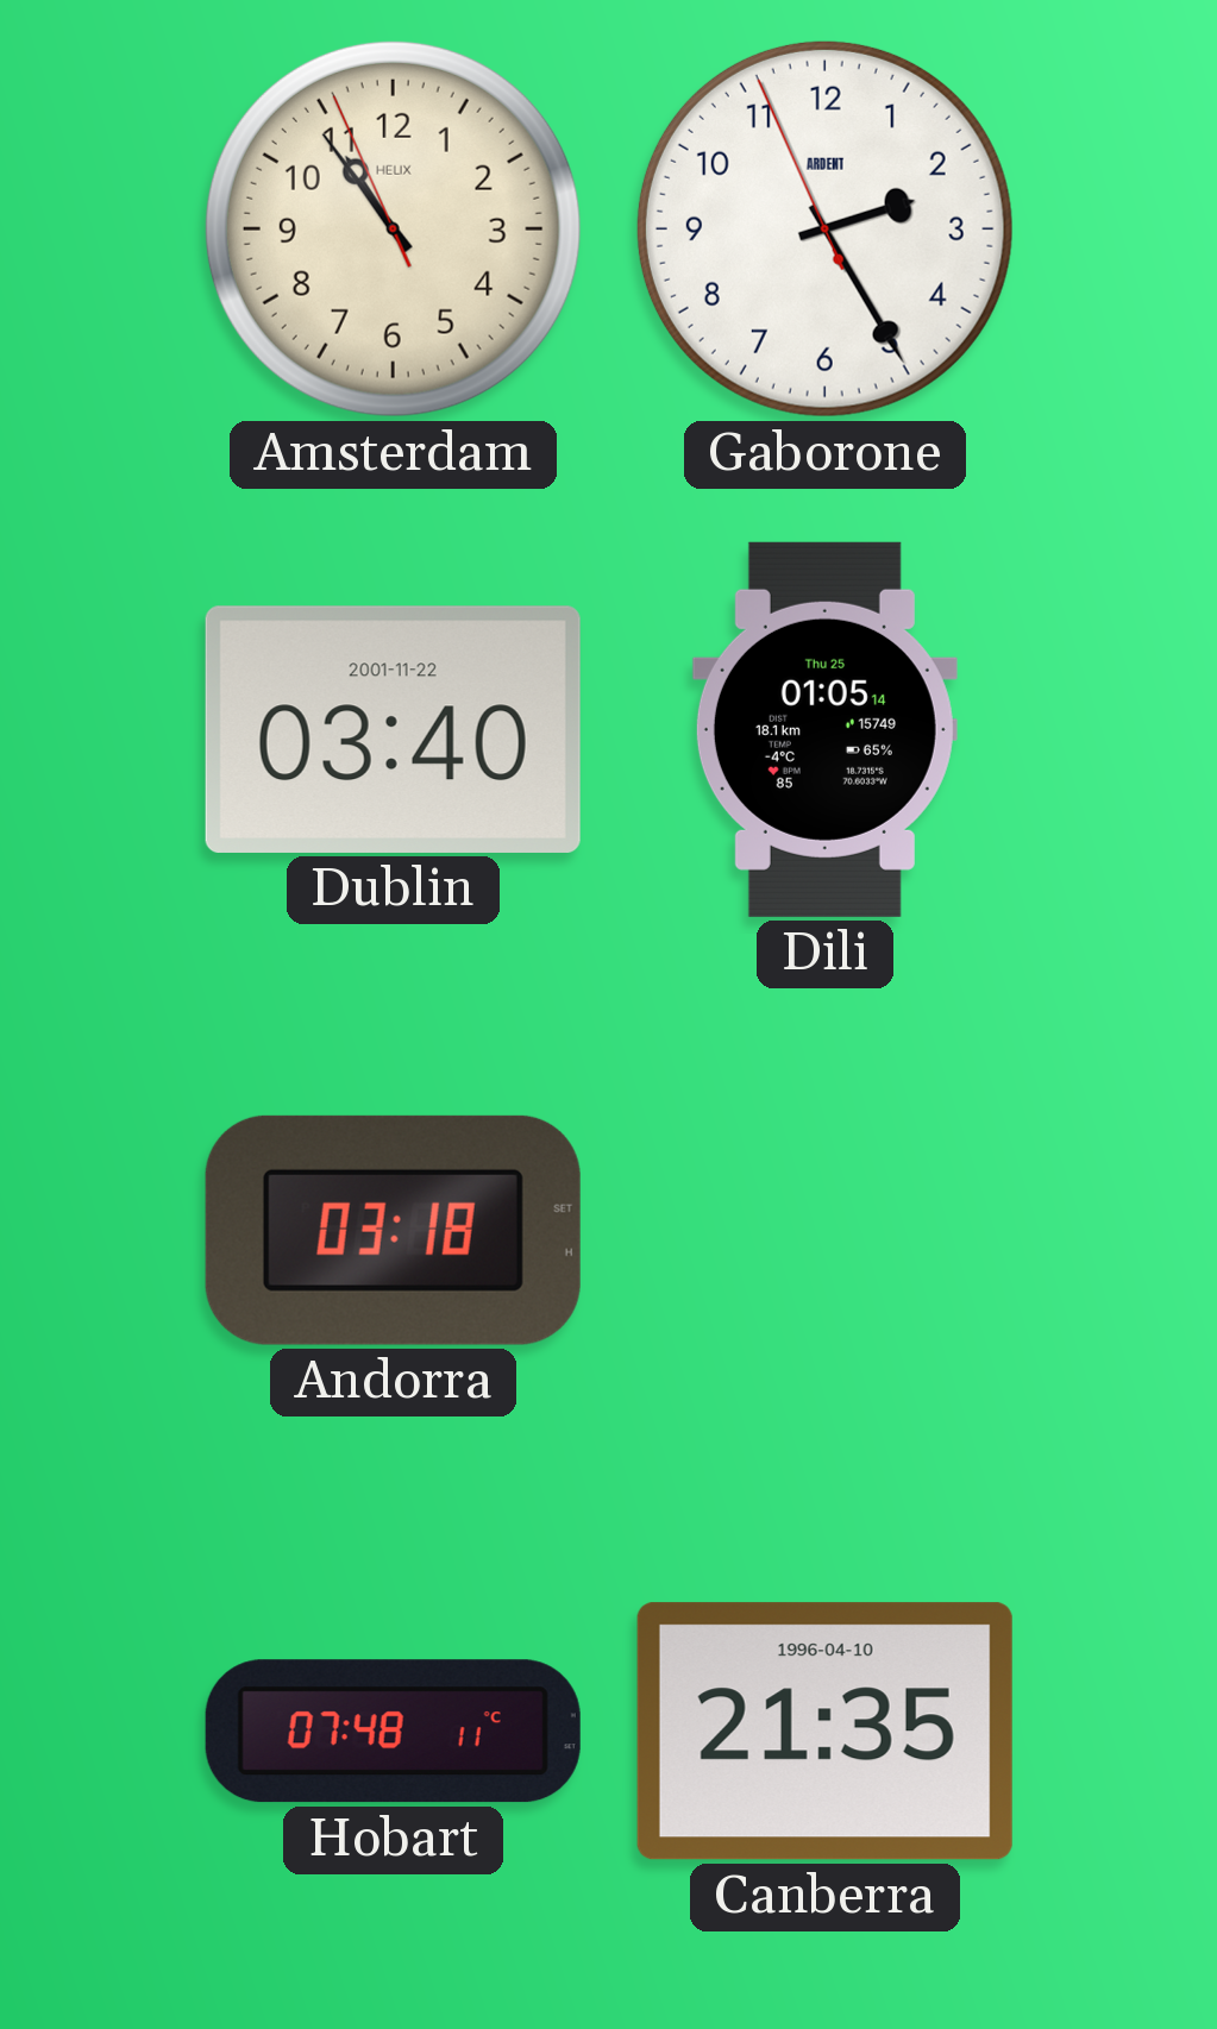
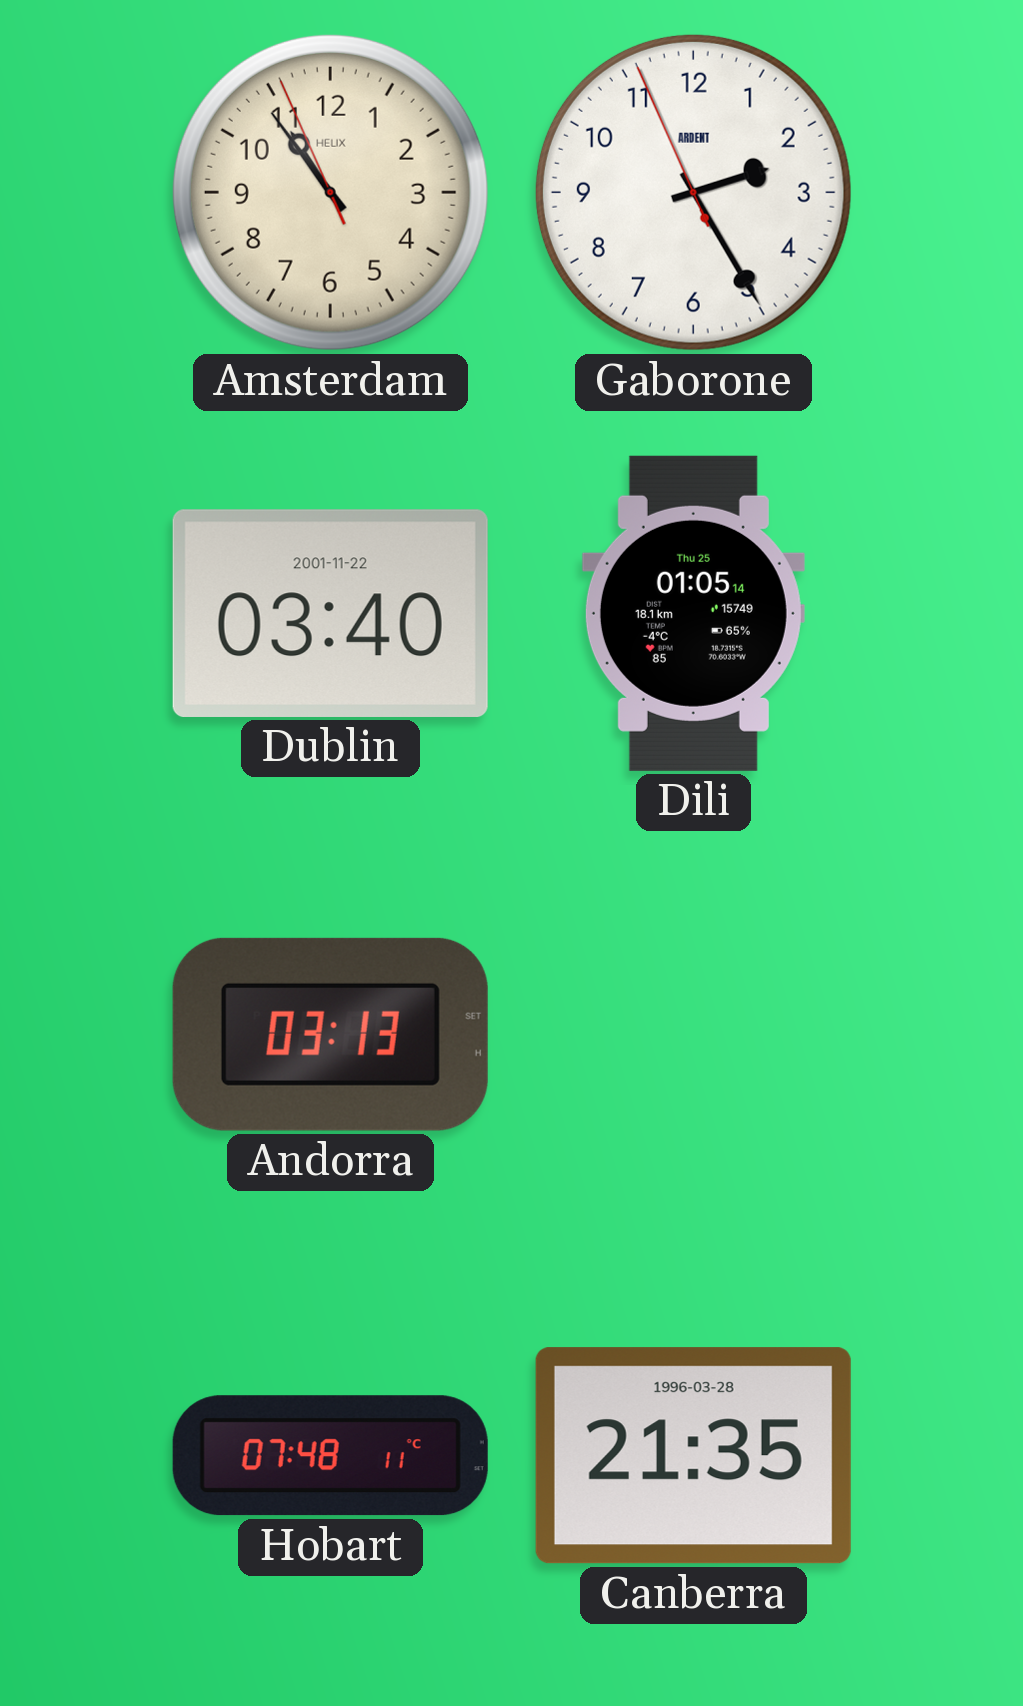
Andorra: 03:18 -> 03:13 (330, 1034)
Canberra date: 1996-04-10 -> 1996-03-28 (693, 1456)
